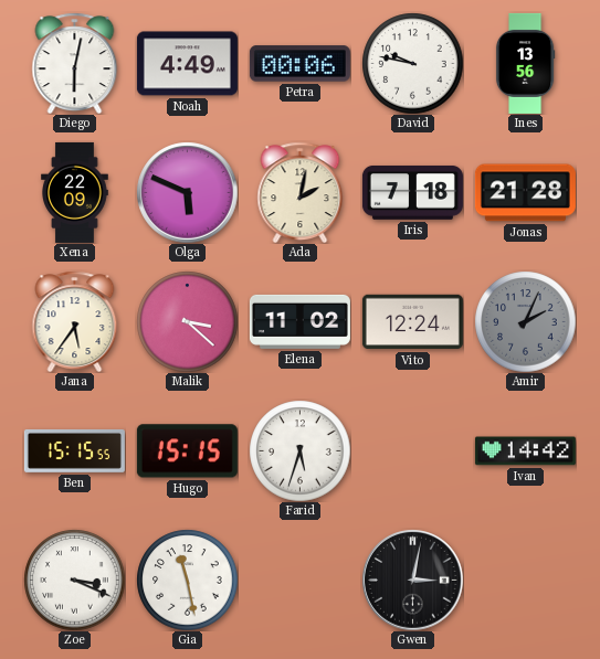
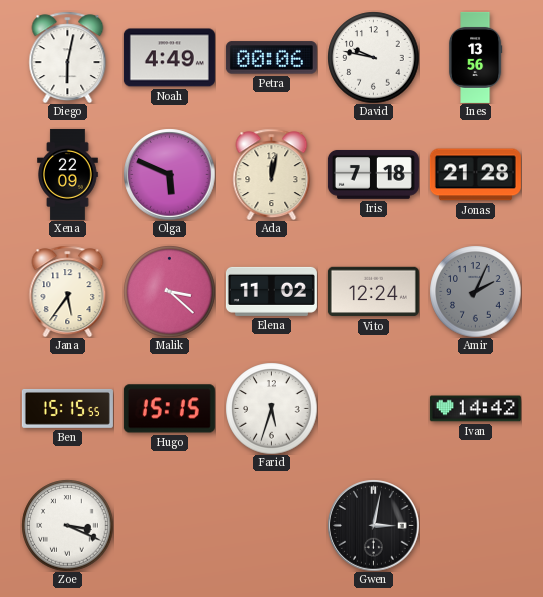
Ada: 2:02 -> 12:02 (272, 174)
Gia: 11:28 -> none (187, 580)
